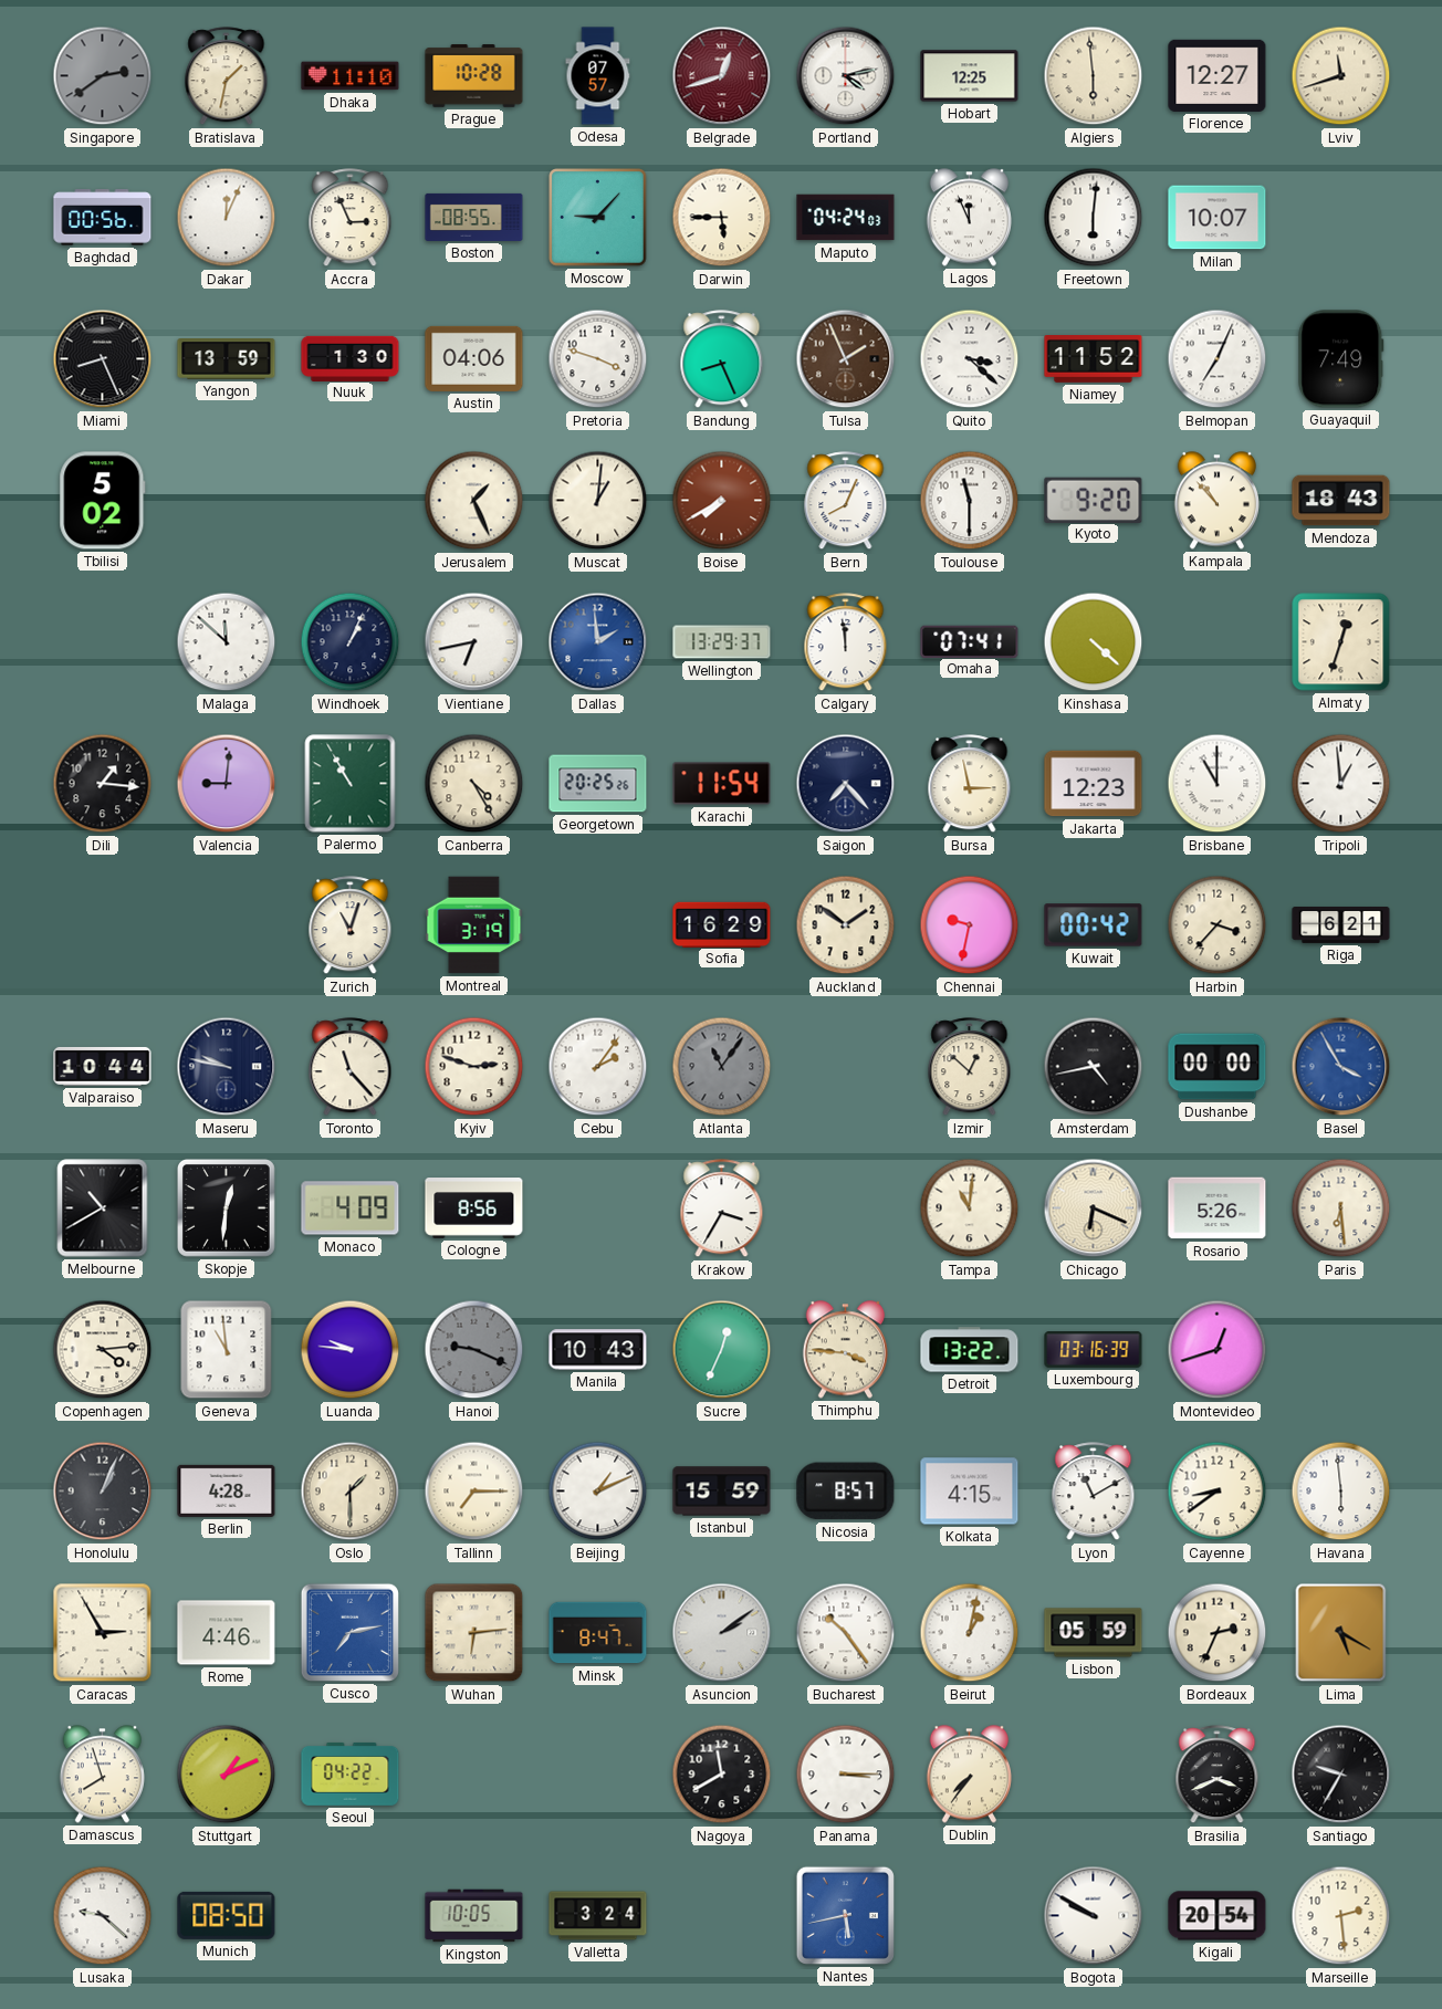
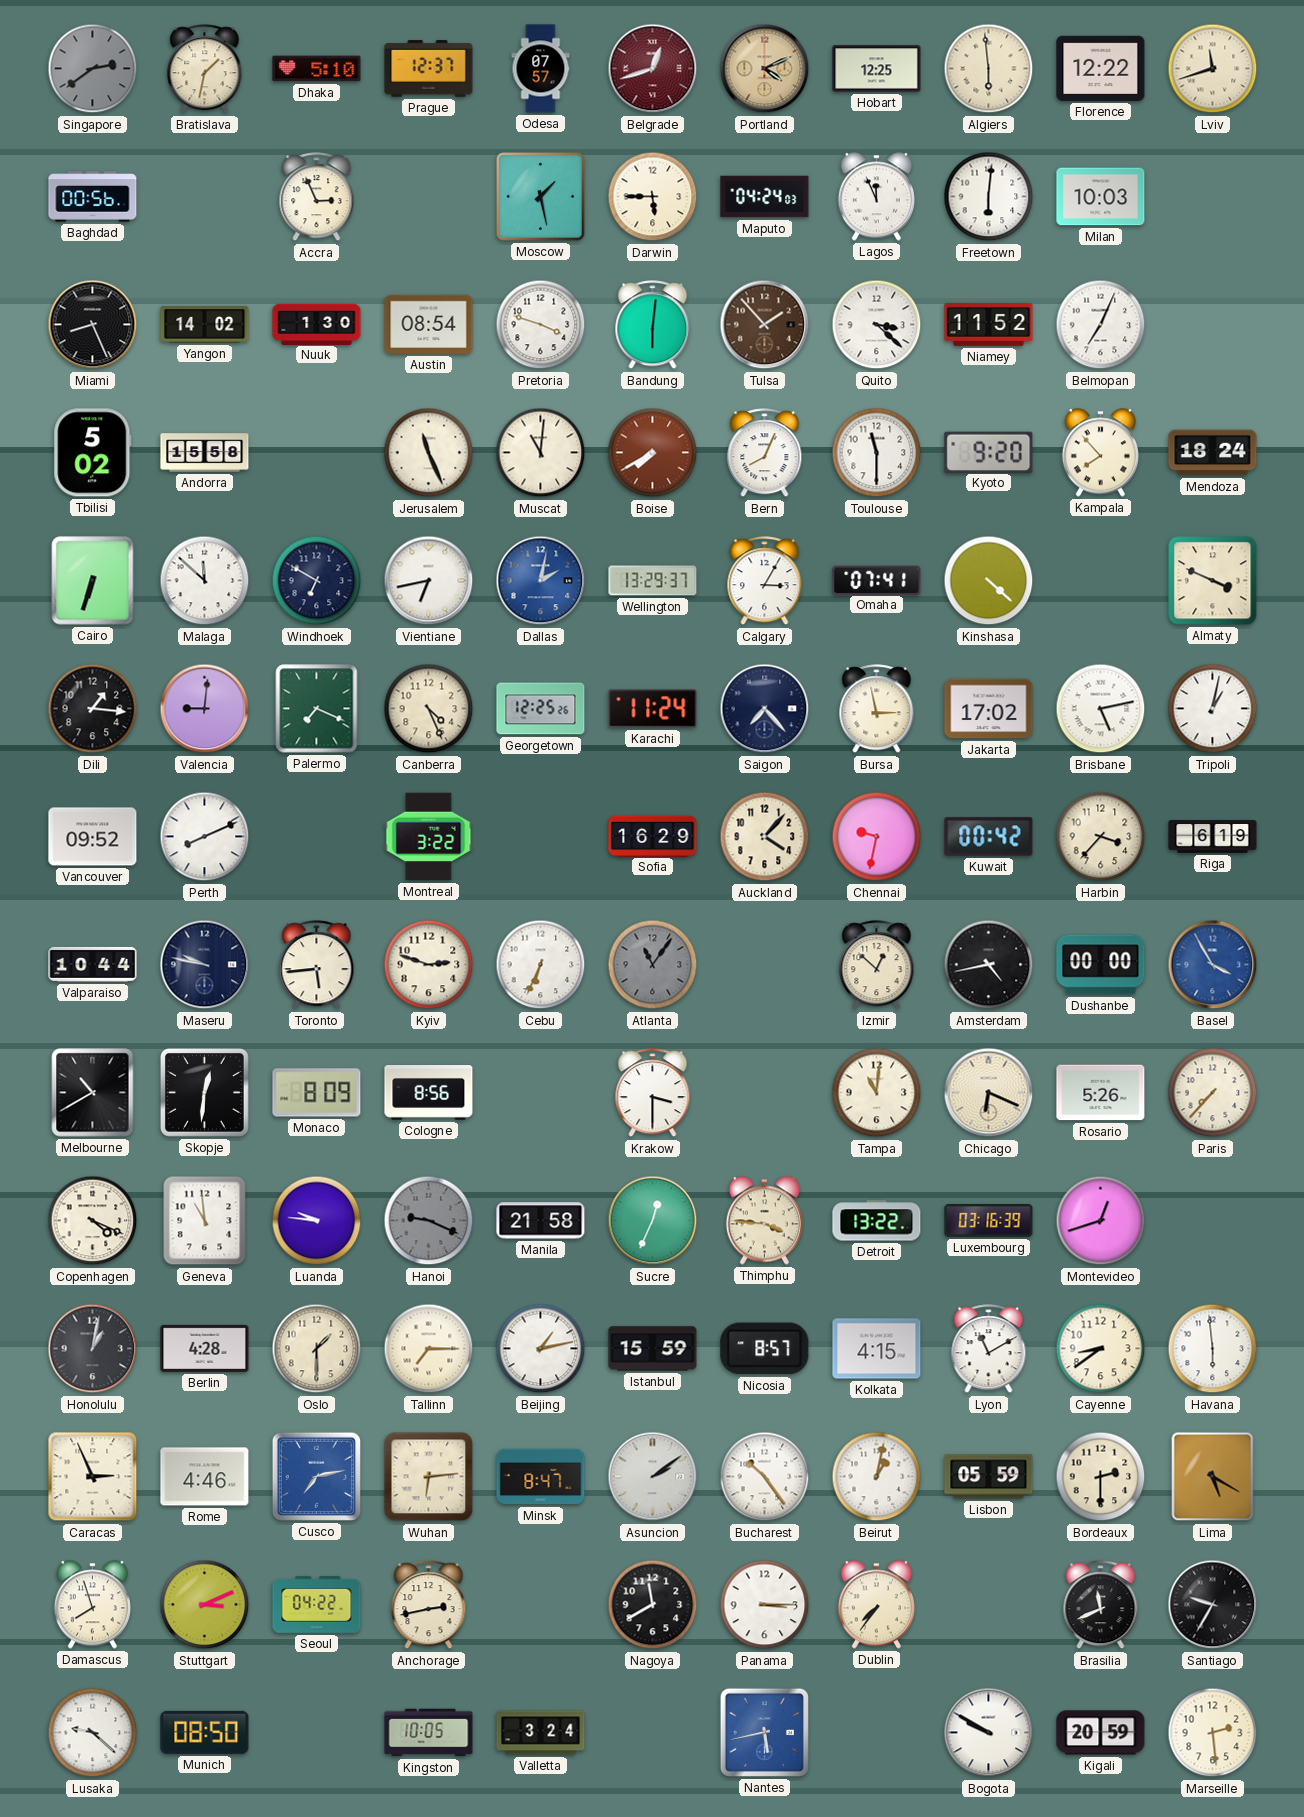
Dhaka: 11:10 -> 5:10 (317, 69)
Prague: 10:28 -> 12:37 (429, 69)
Portland: 4:13 -> 4:11 (765, 69)
Portland dial: white -> champagne (765, 69)
Florence: 12:27 -> 12:22 (1101, 68)
Dakar: 12:04 -> none (227, 218)
Boston: 08:55 -> none (474, 217)
Moscow: 9:07 -> 1:28 (541, 197)
Milan: 10:07 -> 10:03 (1101, 197)
Yangon: 13:59 -> 14:02 (205, 325)
Austin: 04:06 -> 08:54 (429, 324)
Bandung: 8:26 -> 6:01 (653, 325)
Tulsa: 1:56 -> 1:53 (765, 325)
Guayaquil: 7:49 -> none (1341, 359)
Andorra: none -> 15:58 (205, 453)
Jerusalem: 1:26 -> 11:26 (429, 453)
Muscat: 1:01 -> 11:01 (541, 453)
Kampala: 10:53 -> 7:53 (1100, 453)
Mendoza: 18:43 -> 18:24 (1213, 453)
Cairo: none -> 6:33 (93, 581)
Windhoek: 1:04 -> 6:50 (317, 581)
Dallas: 1:59 -> 2:02 (541, 581)
Calgary: 11:59 -> 3:05 (765, 581)
Almaty: 12:33 -> 3:49 (1213, 581)
Palermo: 10:55 -> 7:19 (317, 709)
Canberra: 4:25 -> 4:26 (429, 709)
Georgetown: 20:25 -> 12:25 (541, 709)
Karachi: 11:54 -> 11:24 (653, 709)
Jakarta: 12:23 -> 17:02 (989, 709)
Brisbane: 11:00 -> 5:13 (1101, 709)
Tripoli: 12:59 -> 1:02 (1213, 709)
Vancouver: none -> 09:52 (93, 837)
Perth: none -> 8:11 (205, 837)
Zurich: 11:03 -> none (351, 925)
Montreal: 3:19 -> 3:22 (429, 837)
Auckland: 1:51 -> 4:07 (765, 837)
Riga: 6:21 -> 6:19 (1213, 837)
Toronto: 11:23 -> 5:44 (317, 965)
Cebu: 2:06 -> 6:34 (541, 965)
Monaco: 4:09 -> 8:09 (317, 1093)
Krakow: 3:35 -> 3:30 (653, 1093)
Paris: 6:29 -> 7:37 (1213, 1093)
Copenhagen: 4:14 -> 4:19 (93, 1221)
Manila: 10:43 -> 21:58 (541, 1221)
Honolulu: 1:04 -> 1:02 (93, 1349)
Beijing: 1:11 -> 1:13 (541, 1349)
Caracas: 2:55 -> 2:56 (93, 1477)
Bordeaux: 2:34 -> 2:30 (1101, 1477)
Stuttgart: 1:11 -> 3:11 (205, 1605)
Anchorage: none -> 2:43 (429, 1605)
Brasilia: 3:41 -> 11:41 (1101, 1605)
Kigali: 20:54 -> 20:59 (1101, 1733)
